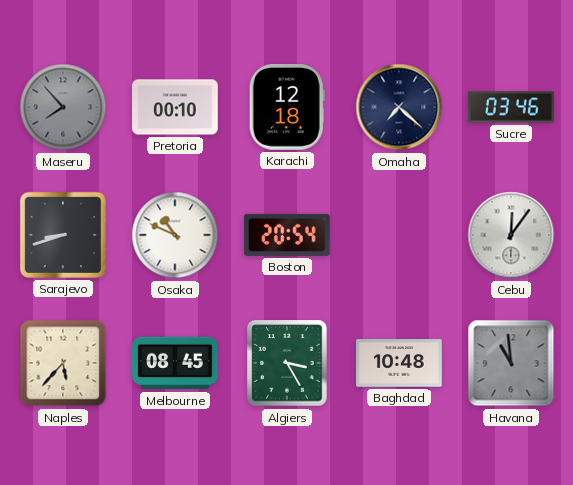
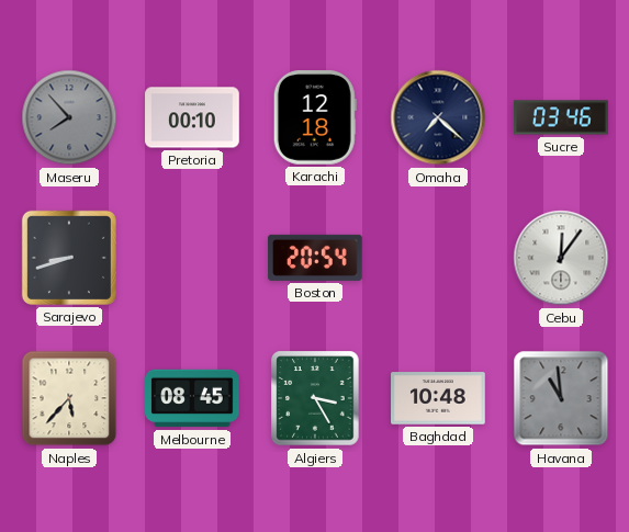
Osaka: 10:49 -> none (175, 235)
